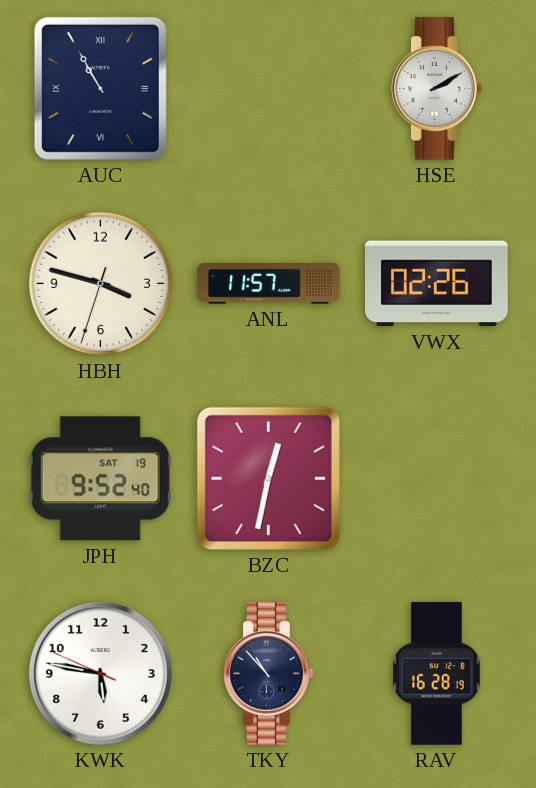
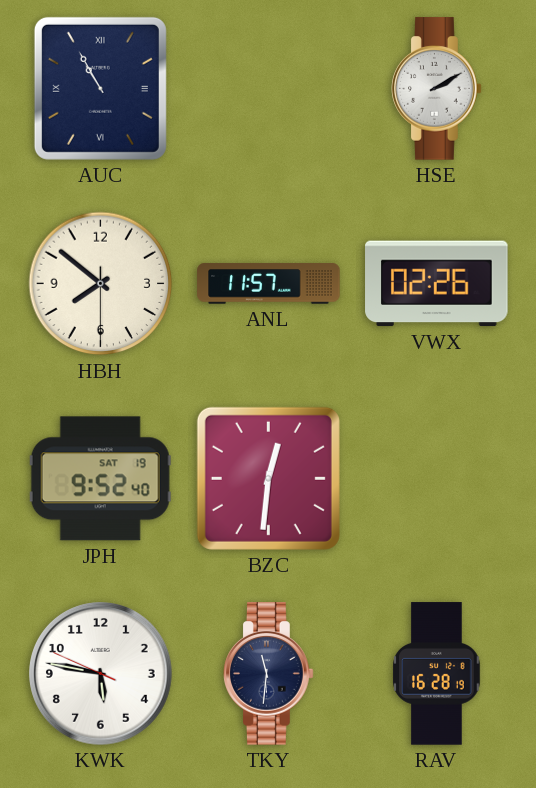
HBH: 3:47 -> 7:51 (101, 284)
BZC: 12:32 -> 12:31 (268, 478)
TKY: 10:53 -> 11:31 (269, 674)
